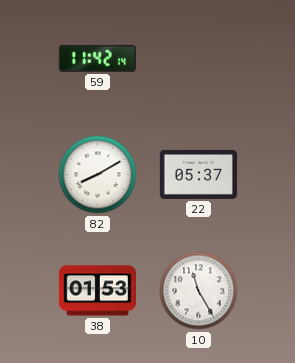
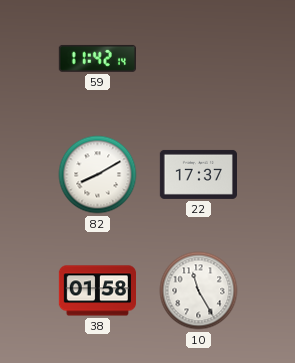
22: 05:37 -> 17:37 (198, 174)
38: 01:53 -> 01:58 (97, 291)
